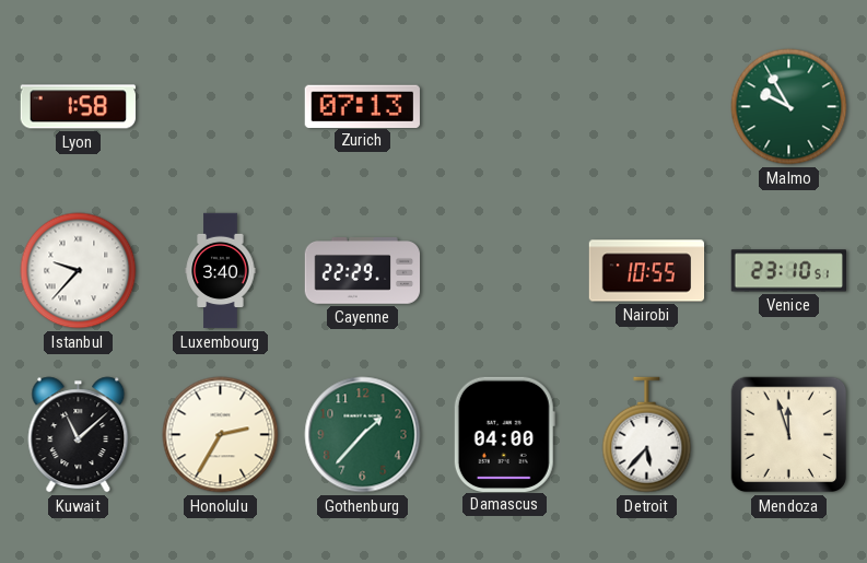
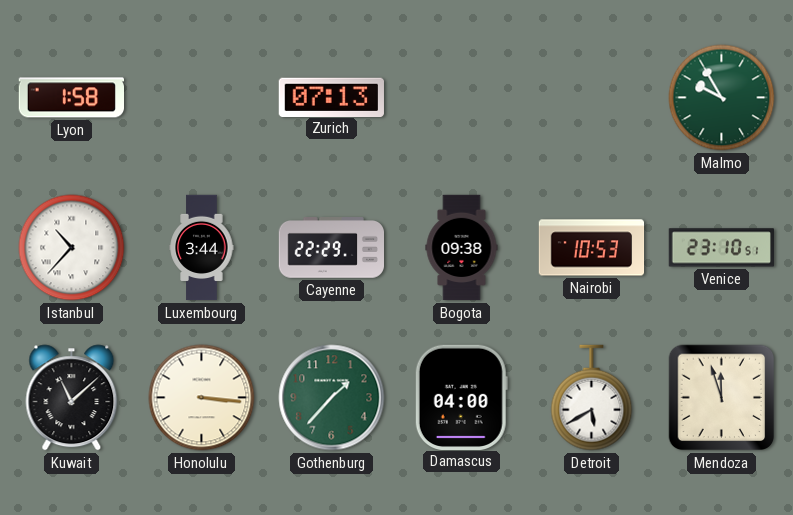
Istanbul: 9:37 -> 10:37 (72, 248)
Luxembourg: 3:40 -> 3:44 (202, 248)
Bogota: none -> 09:38 (462, 248)
Nairobi: 10:55 -> 10:53 (592, 248)
Honolulu: 2:35 -> 3:16 (202, 398)
Detroit: 5:37 -> 5:40 (592, 398)
